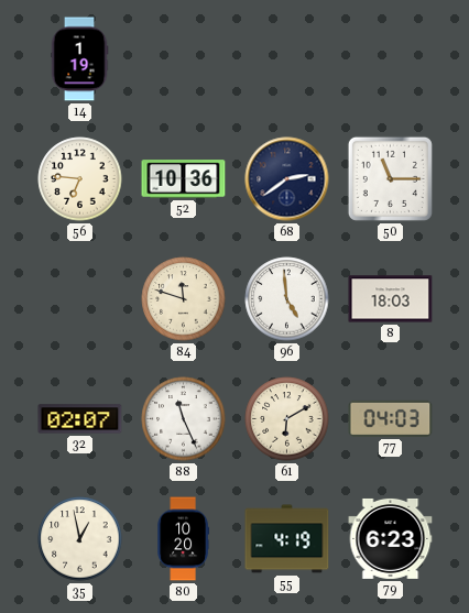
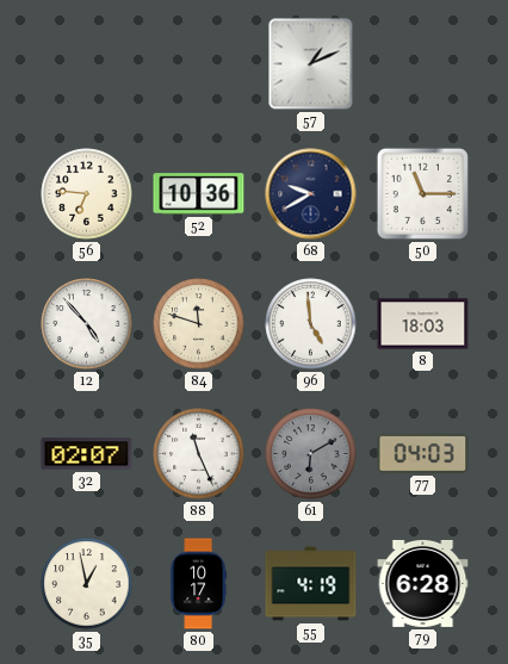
14: 1:19 -> none (79, 59)
57: none -> 1:11 (311, 64)
68: 2:39 -> 9:40 (311, 194)
12: none -> 4:53 (87, 324)
61 dial: cream -> grey (311, 454)
80: 10:20 -> 10:17 (198, 584)
79: 6:23 -> 6:28 (423, 583)
